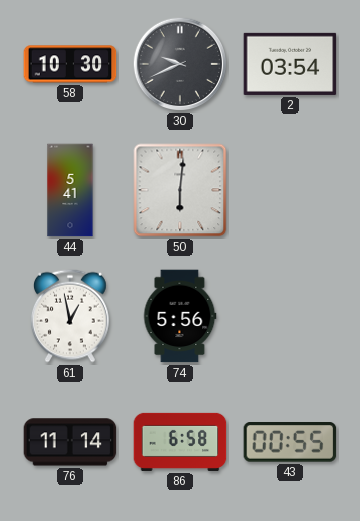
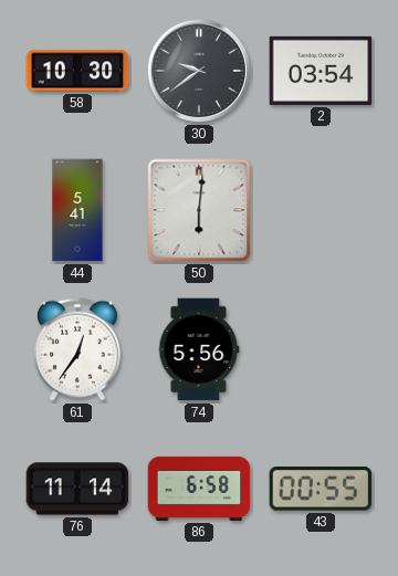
30: 9:41 -> 9:39 (199, 71)
61: 12:58 -> 12:36 (78, 349)
